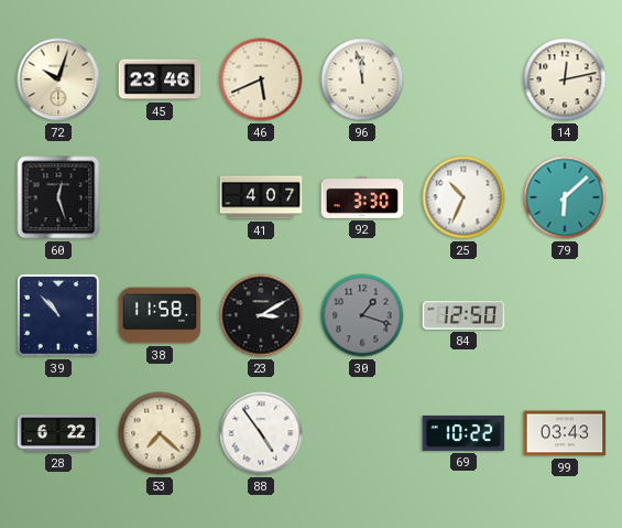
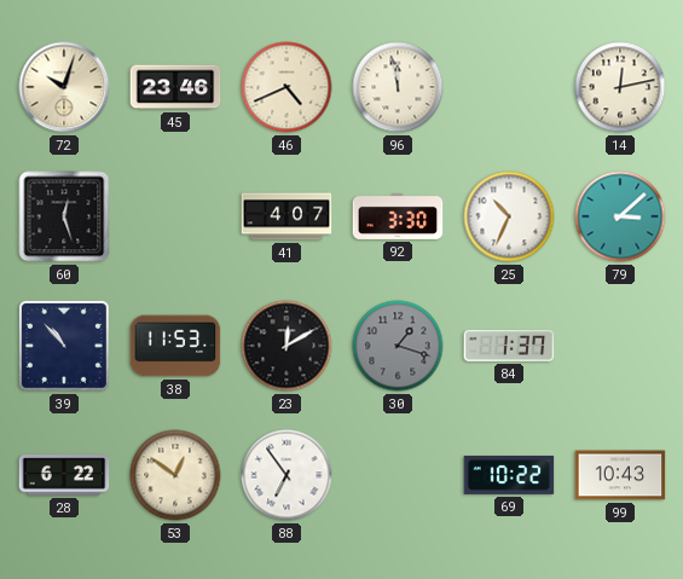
46: 5:41 -> 4:41 (286, 87)
79: 6:08 -> 3:08 (620, 216)
38: 11:58 -> 11:53 (175, 346)
23: 3:10 -> 12:10 (286, 346)
84: 12:50 -> 1:37 (509, 346)
53: 7:22 -> 12:51 (175, 475)
88: 4:54 -> 6:54 (286, 475)
99: 03:43 -> 10:43 (620, 475)
